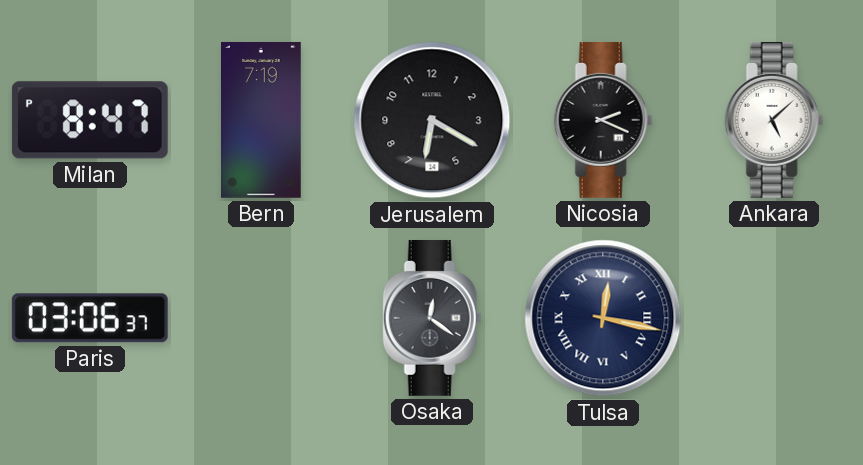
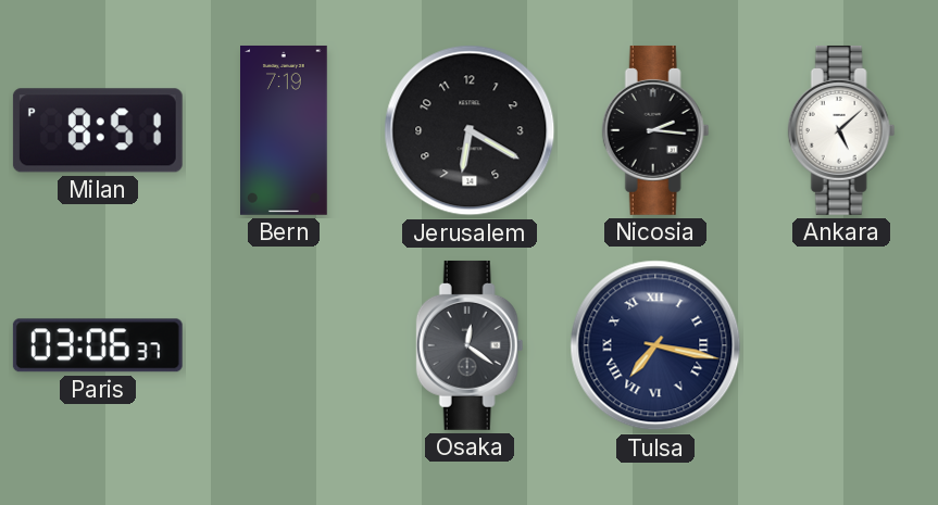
Milan: 8:47 -> 8:51 (98, 130)
Nicosia: 2:19 -> 2:16 (655, 130)
Tulsa: 12:17 -> 7:17 (655, 345)
